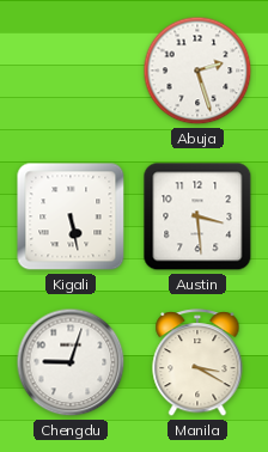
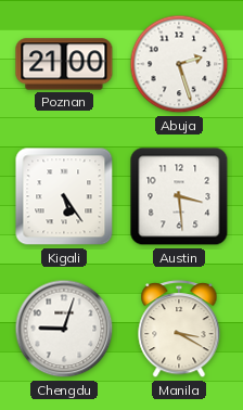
Poznan: none -> 21:00 (64, 64)
Kigali: 5:28 -> 5:24 (64, 196)
